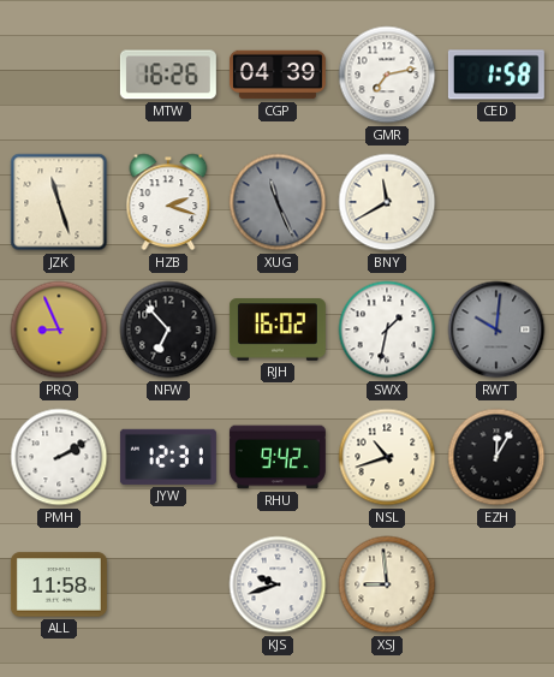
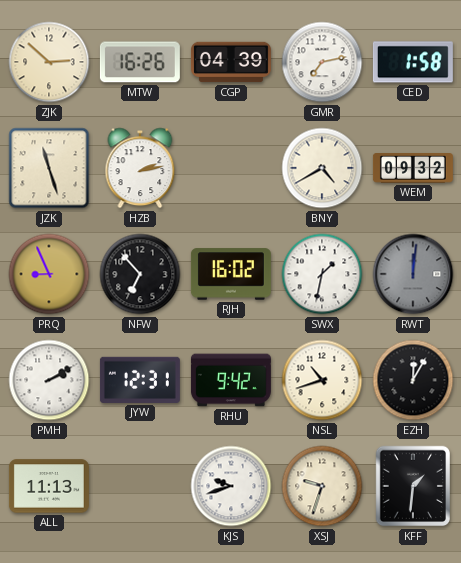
ZJK: none -> 2:52 (49, 62)
HZB: 2:18 -> 2:13 (140, 168)
XUG: 11:26 -> none (278, 202)
BNY: 11:40 -> 4:40 (322, 168)
WEM: none -> 09:32 (413, 169)
RWT: 10:01 -> 12:01 (413, 274)
ALL: 11:58 -> 11:13 (49, 486)
XSJ: 8:59 -> 9:33 (322, 486)
KFF: none -> 1:31 (413, 486)
